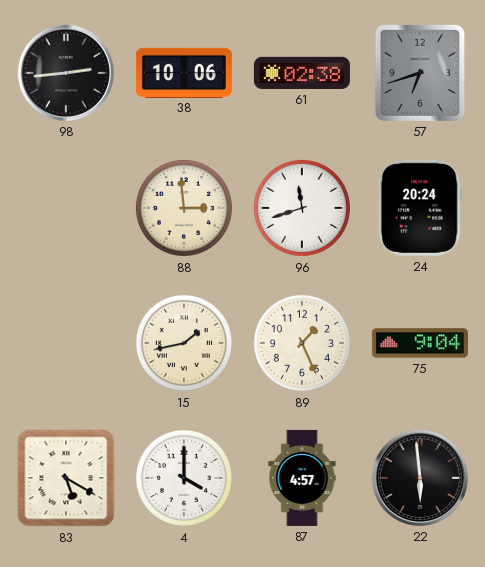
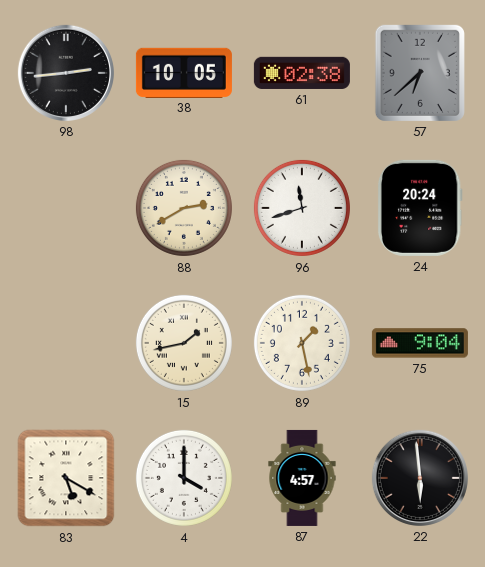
38: 10:06 -> 10:05 (184, 72)
57: 6:42 -> 6:38 (420, 73)
88: 2:59 -> 2:40 (184, 208)
89: 1:26 -> 1:28 (302, 343)
